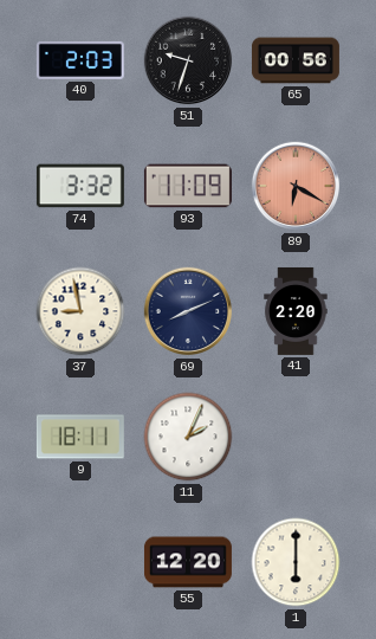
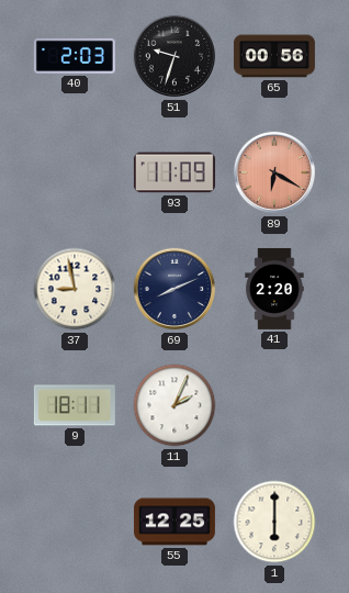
74: 3:32 -> none (80, 186)
55: 12:20 -> 12:25 (174, 522)
